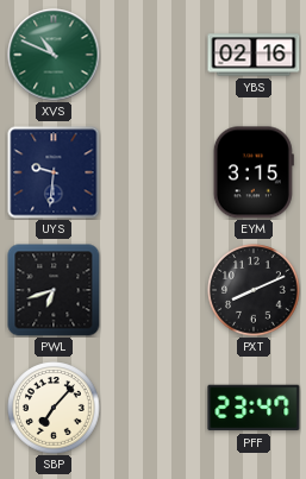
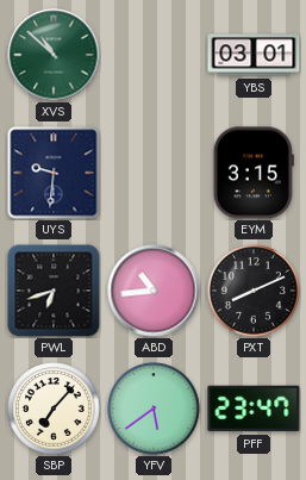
XVS: 10:49 -> 10:52 (54, 55)
YBS: 02:16 -> 03:01 (254, 55)
ABD: none -> 10:44 (154, 291)
YFV: none -> 5:39 (154, 409)
